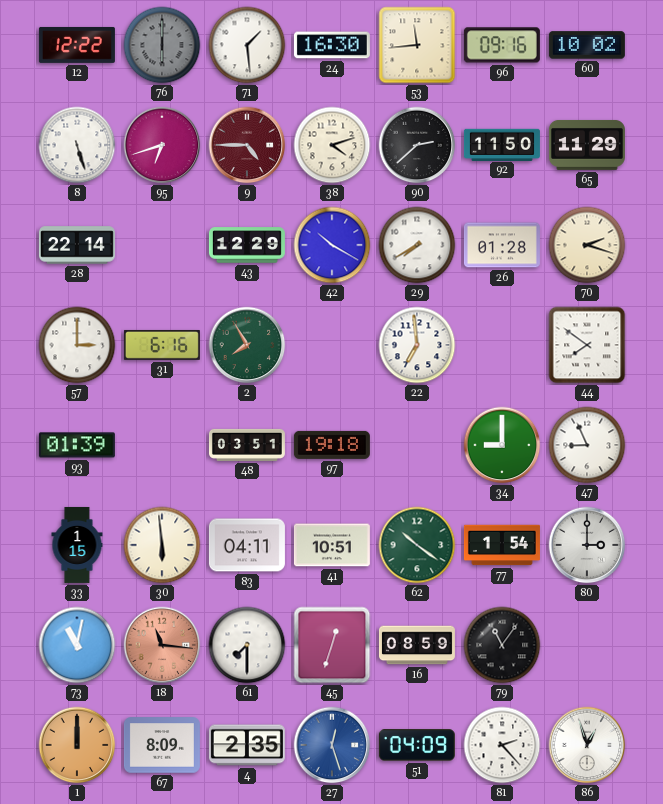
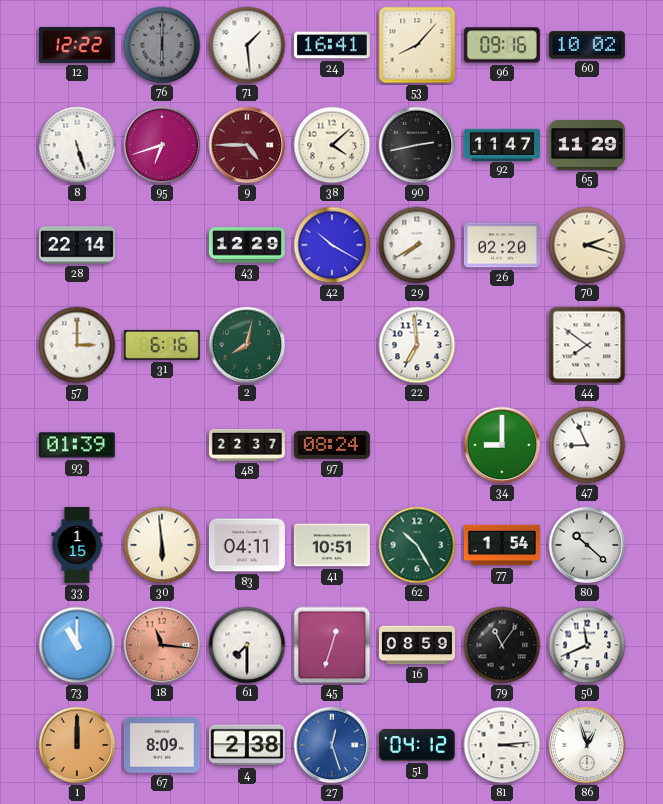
24: 16:30 -> 16:41 (332, 45)
53: 11:44 -> 8:07 (417, 45)
38: 4:12 -> 4:08 (332, 145)
90: 2:38 -> 2:43 (417, 145)
92: 11:50 -> 11:47 (502, 144)
26: 01:28 -> 02:20 (502, 245)
2: 7:55 -> 8:02 (247, 345)
48: 03:51 -> 22:37 (247, 445)
97: 19:18 -> 08:24 (332, 445)
62: 10:21 -> 10:25 (417, 545)
80: 3:00 -> 10:22 (587, 545)
73: 11:02 -> 11:00 (77, 645)
50: none -> 11:41 (587, 645)
4: 2:35 -> 2:38 (247, 745)
51: 04:09 -> 04:12 (417, 745)
81: 2:23 -> 3:14 (502, 745)
